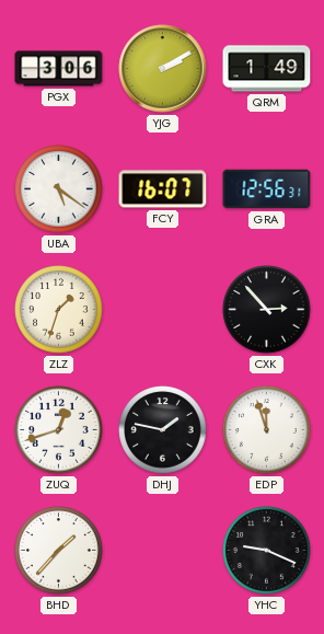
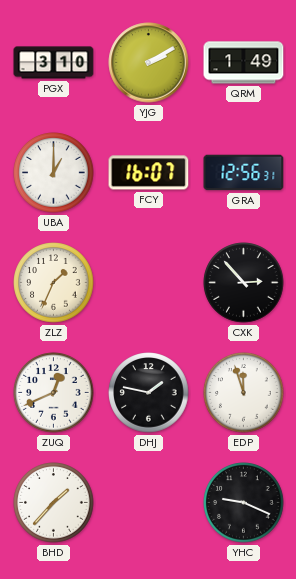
PGX: 3:06 -> 3:10 (54, 63)
UBA: 5:21 -> 1:00 (54, 173)
ZLZ: 1:33 -> 1:34 (54, 283)
ZUQ: 12:42 -> 12:41 (54, 393)
